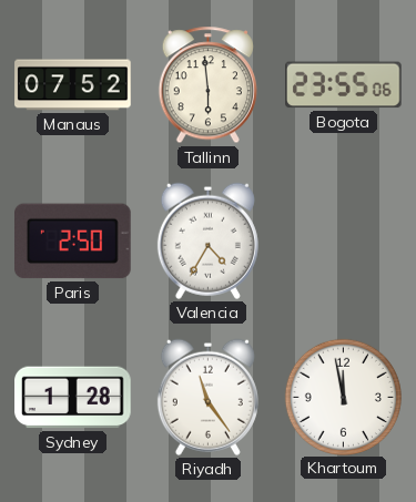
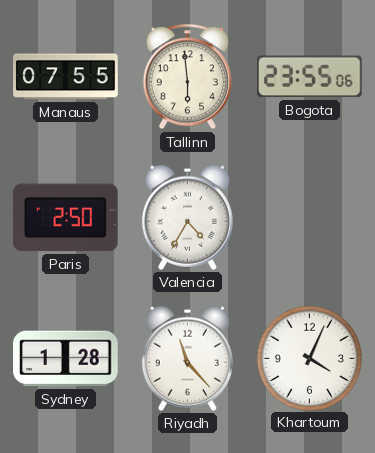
Manaus: 07:52 -> 07:55 (66, 77)
Riyadh: 11:24 -> 11:23 (187, 358)
Khartoum: 11:58 -> 4:04 (309, 358)
